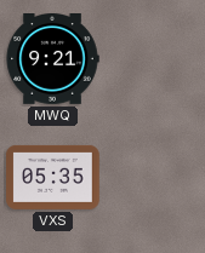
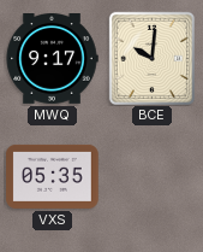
MWQ: 9:21 -> 9:17 (52, 59)
BCE: none -> 10:01 (151, 58)
